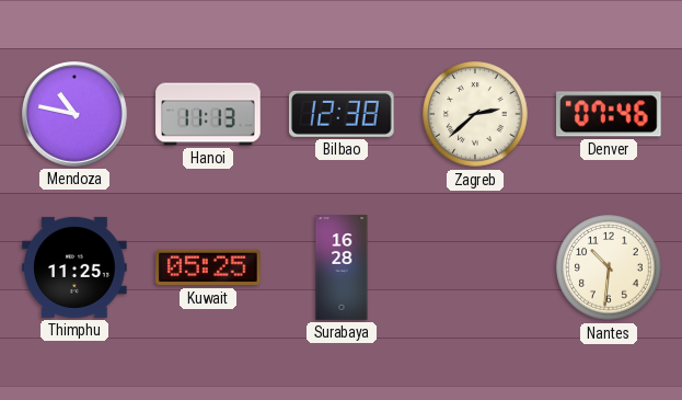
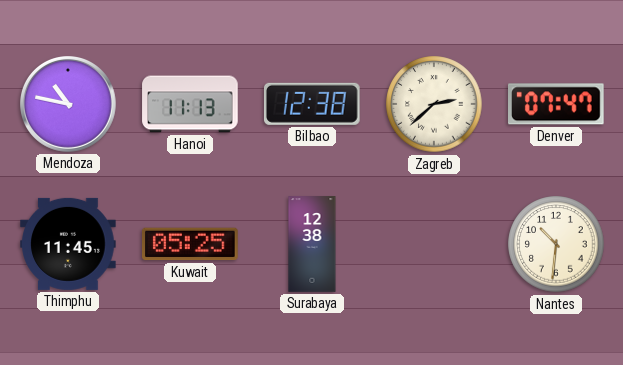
Denver: 07:46 -> 07:47 (557, 104)
Thimphu: 11:25 -> 11:45 (68, 244)
Surabaya: 16:28 -> 12:38 (312, 244)
